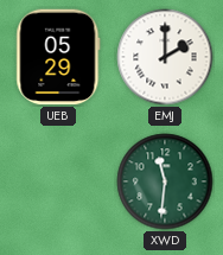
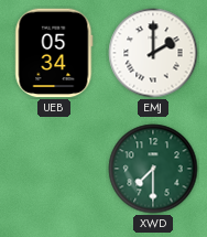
UEB: 05:29 -> 05:34 (54, 53)
XWD: 11:31 -> 7:30 (153, 169)
